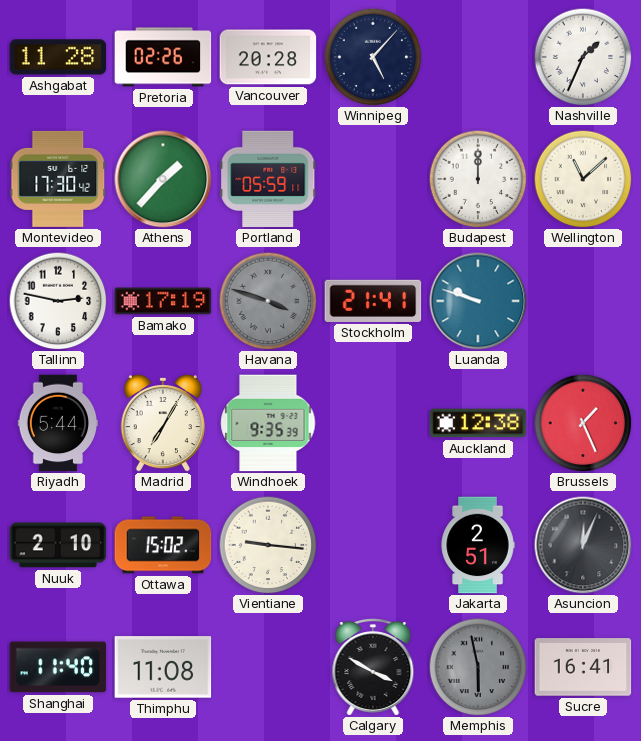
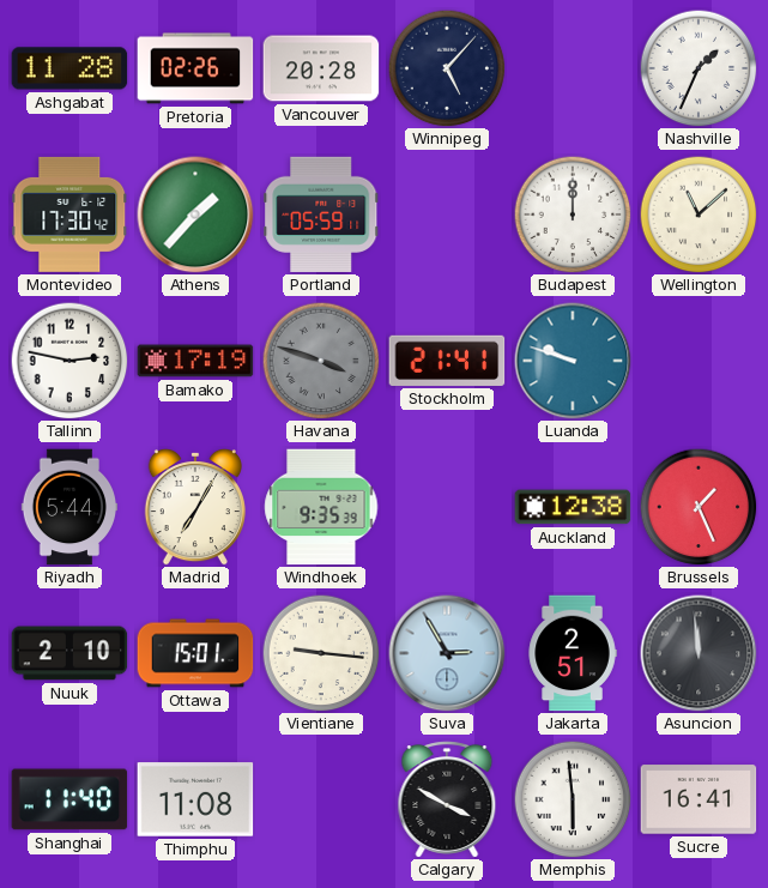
Ottawa: 15:02 -> 15:01 (195, 653)
Suva: none -> 2:55 (447, 653)
Asuncion: 12:04 -> 11:59 (699, 653)
Memphis: 5:58 -> 5:59 (573, 799)
Memphis dial: grey -> white (573, 799)
